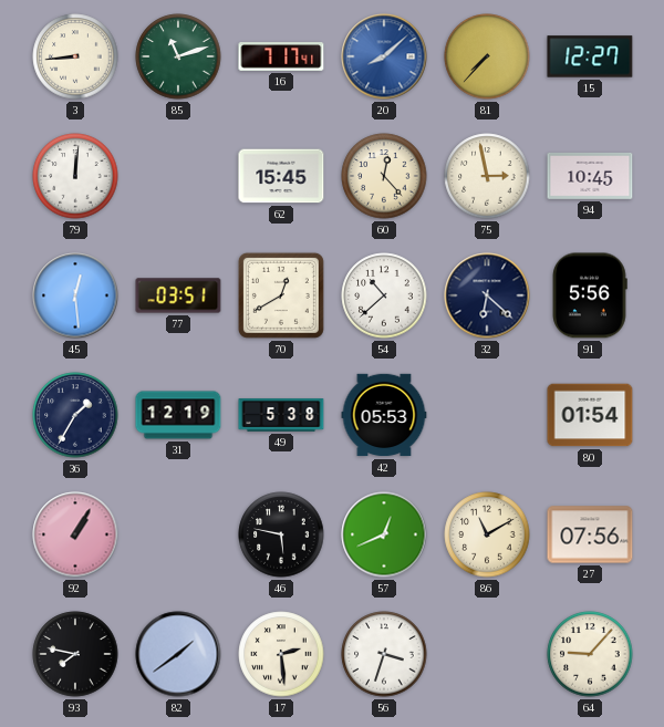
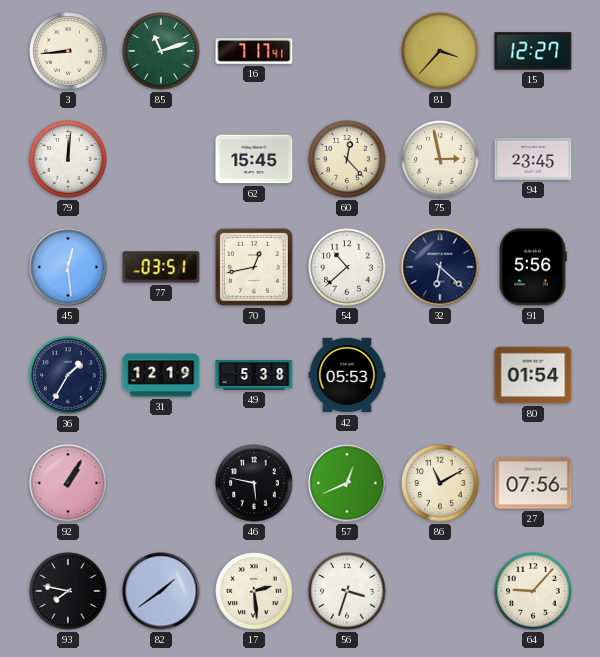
20: 8:08 -> none (384, 56)
81: 7:37 -> 3:37 (440, 51)
94: 10:45 -> 23:45 (533, 159)
70: 12:40 -> 12:43 (254, 267)
